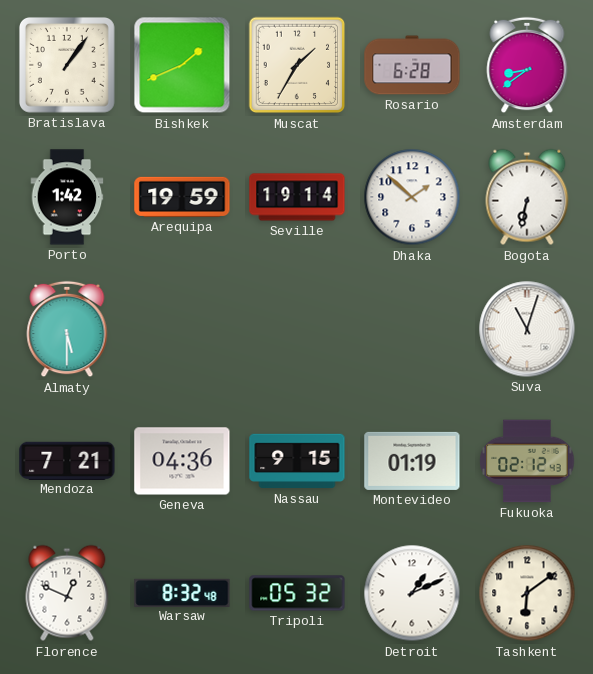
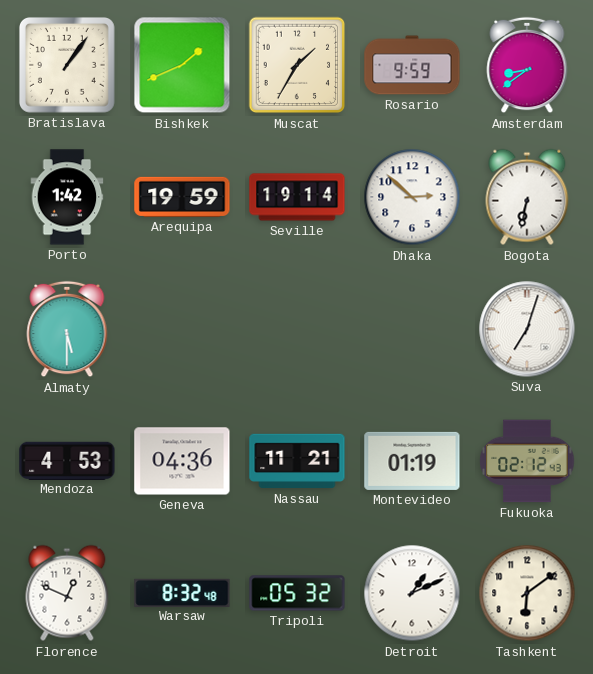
Rosario: 6:28 -> 9:59 (412, 65)
Dhaka: 1:52 -> 2:52 (412, 197)
Suva: 11:03 -> 7:03 (527, 329)
Mendoza: 7:21 -> 4:53 (67, 460)
Nassau: 9:15 -> 11:21 (297, 461)
